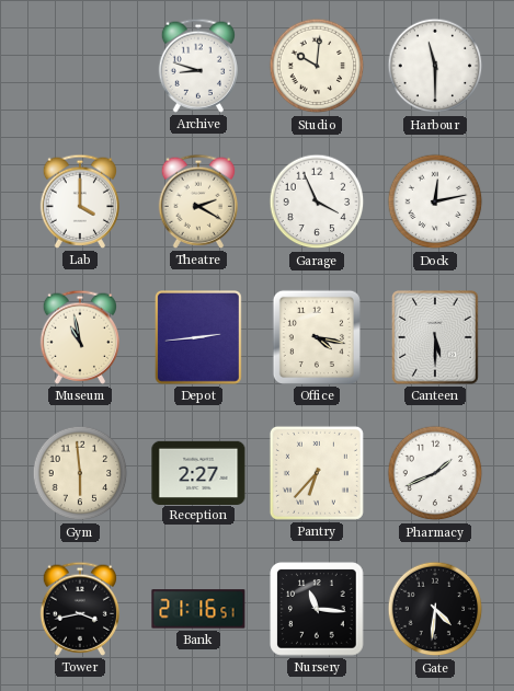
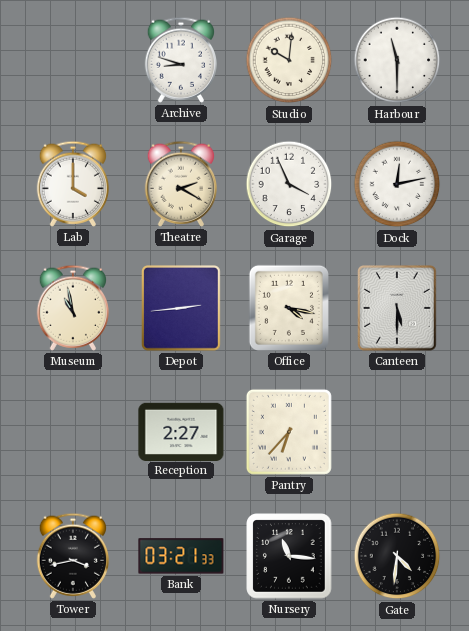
Gym: 5:59 -> none (80, 473)
Pharmacy: 1:41 -> none (435, 473)
Bank: 21:16 -> 03:21 (181, 556)
